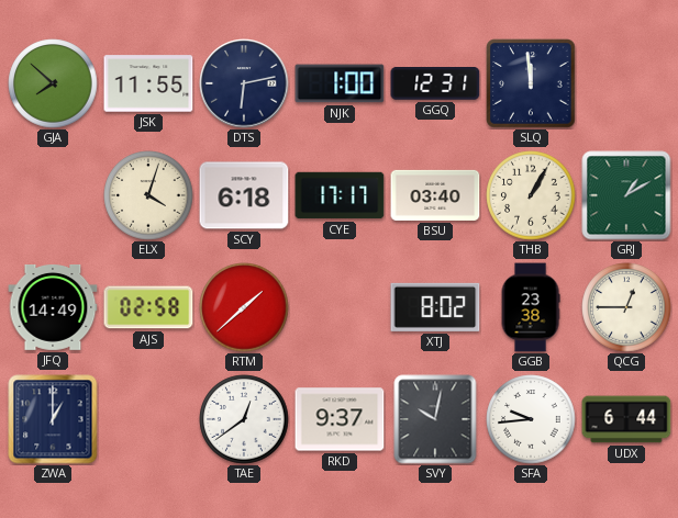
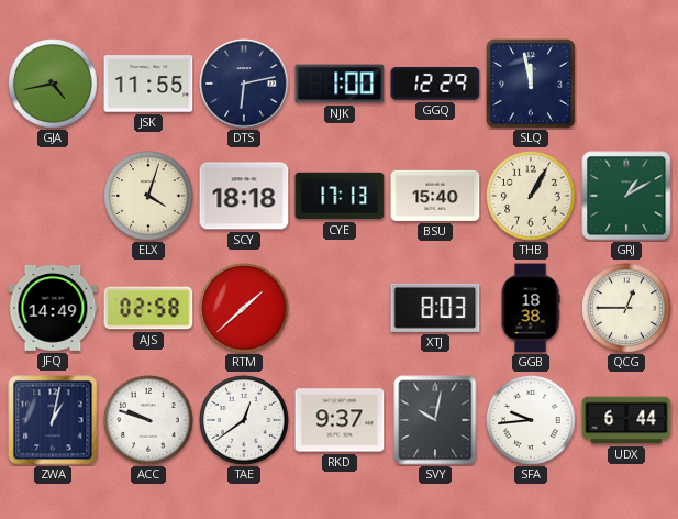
GJA: 7:52 -> 4:43 (53, 84)
GGQ: 12:31 -> 12:29 (435, 85)
SLQ: 11:59 -> 11:58 (531, 84)
SCY: 6:18 -> 18:18 (244, 196)
CYE: 17:17 -> 17:13 (340, 196)
BSU: 03:40 -> 15:40 (435, 196)
XTJ: 8:02 -> 8:03 (435, 308)
GGB: 23:38 -> 18:38 (531, 308)
ZWA: 1:00 -> 1:02 (53, 420)
ACC: none -> 9:48 (148, 420)
